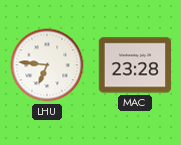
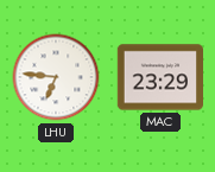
MAC: 23:28 -> 23:29 (159, 77)
